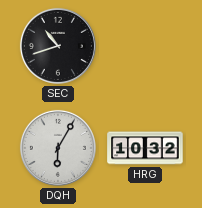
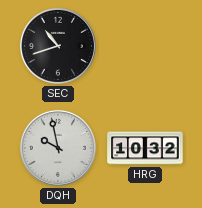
DQH: 6:05 -> 9:58 (58, 148)
